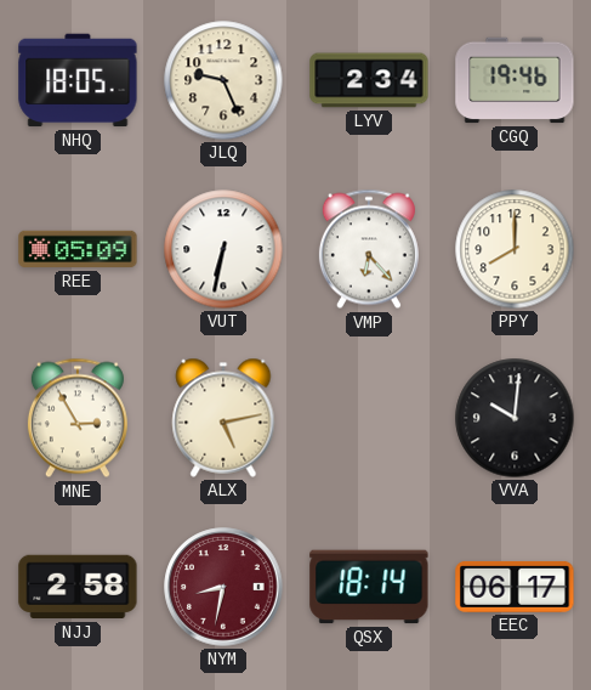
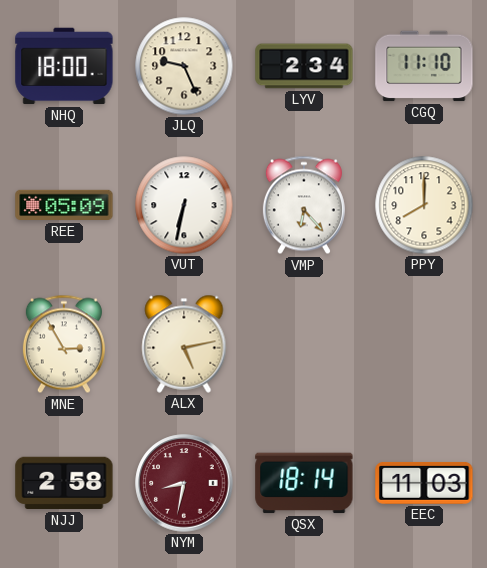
NHQ: 18:05 -> 18:00 (64, 66)
CGQ: 19:46 -> 11:10 (424, 66)
VVA: 10:01 -> none (515, 418)
EEC: 06:17 -> 11:03 (424, 483)
